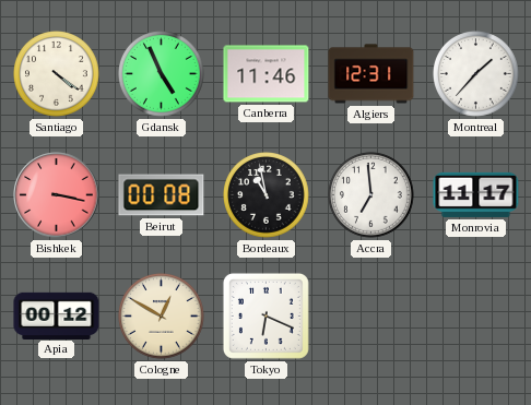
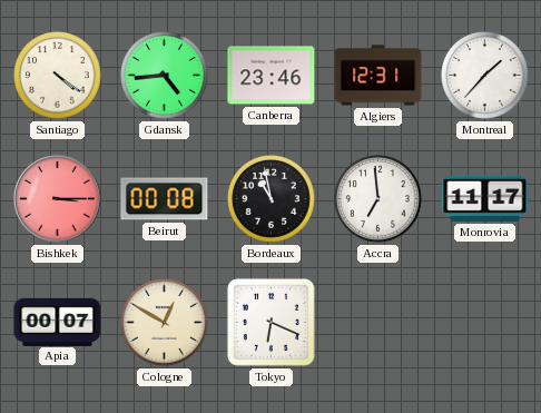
Gdansk: 4:56 -> 4:44 (165, 76)
Canberra: 11:46 -> 23:46 (272, 76)
Bishkek: 3:17 -> 3:15 (58, 199)
Apia: 00:12 -> 00:07 (58, 322)
